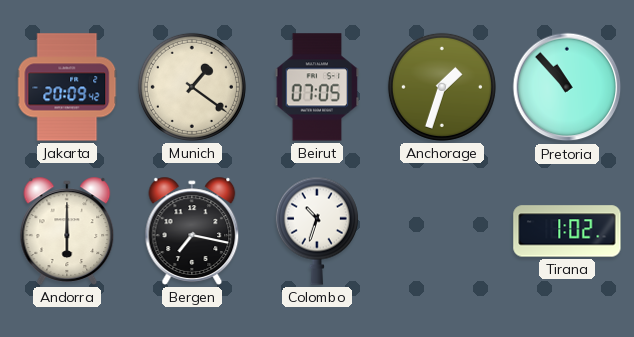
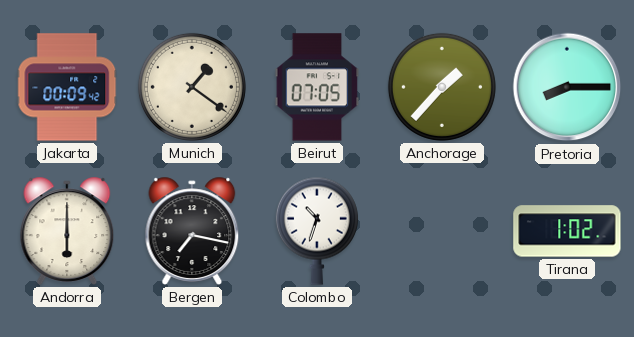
Jakarta: 20:09 -> 00:09 (67, 87)
Anchorage: 1:33 -> 1:37 (442, 87)
Pretoria: 10:53 -> 8:15 (567, 87)
